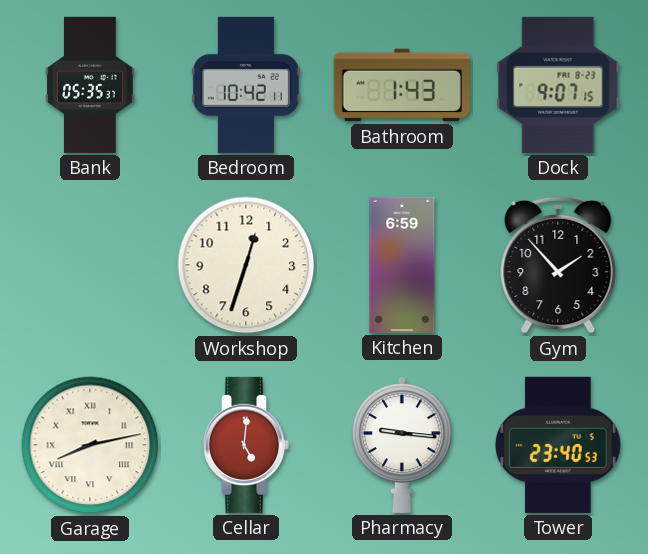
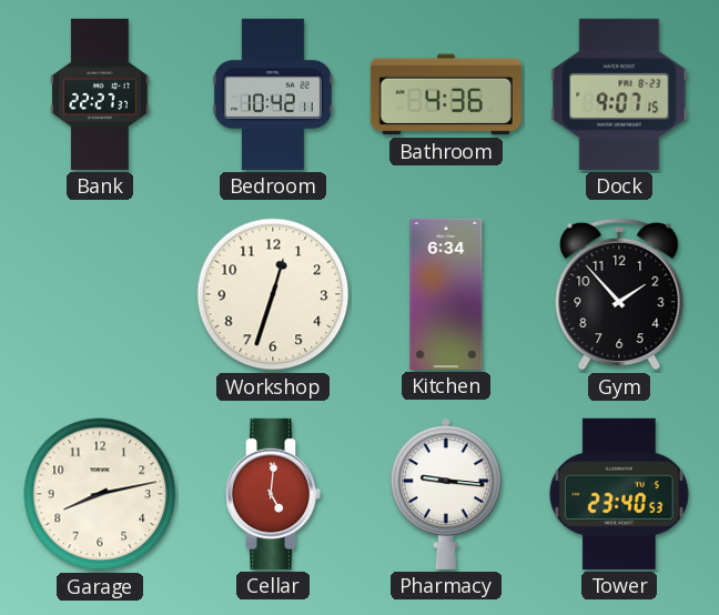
Bank: 05:35 -> 22:27 (100, 94)
Bathroom: 1:43 -> 4:36 (446, 94)
Kitchen: 6:59 -> 6:34 (446, 294)
Garage numerals: Roman -> Arabic (100, 494)
